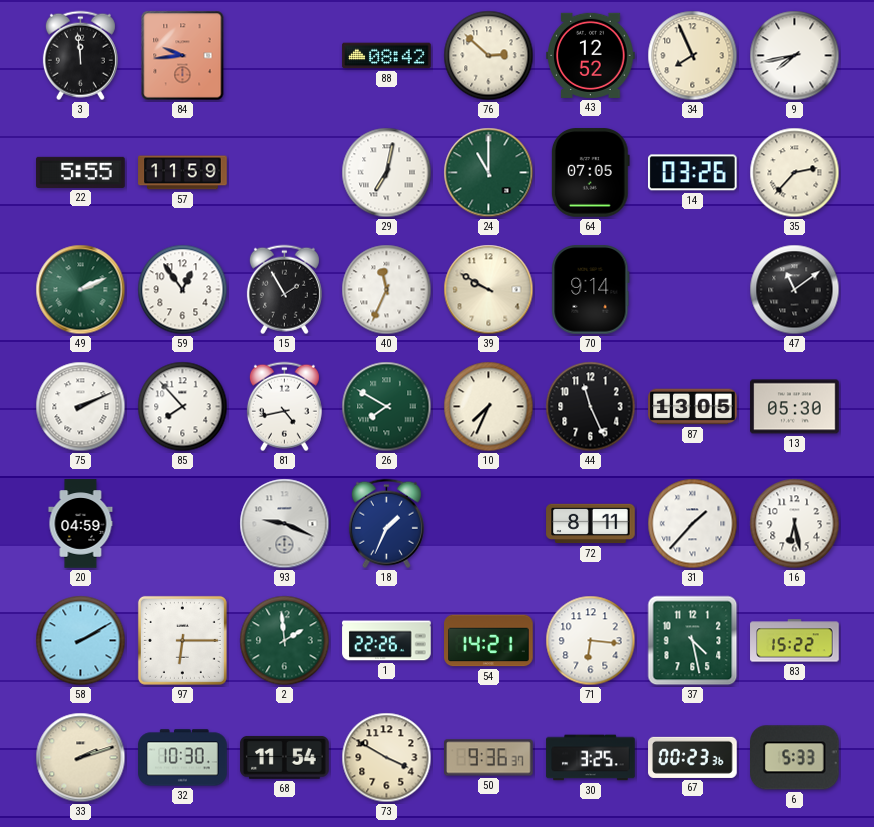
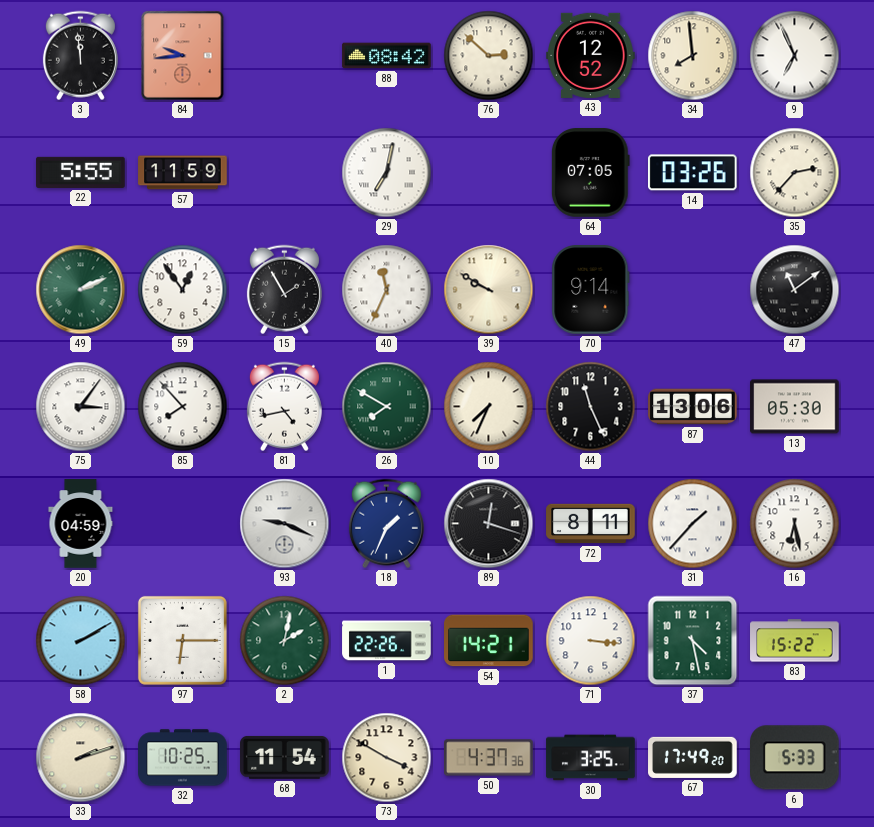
34: 7:56 -> 7:59 (693, 56)
9: 7:43 -> 6:56 (795, 56)
24: 11:00 -> none (489, 173)
75: 2:11 -> 3:06 (81, 407)
87: 13:05 -> 13:06 (693, 407)
89: none -> 12:18 (489, 524)
2: 1:59 -> 2:02 (285, 641)
71: 6:16 -> 3:16 (591, 641)
32: 10:30 -> 10:25 (183, 758)
50: 9:36 -> 4:37 (489, 758)
67: 00:23 -> 17:49 (693, 757)
